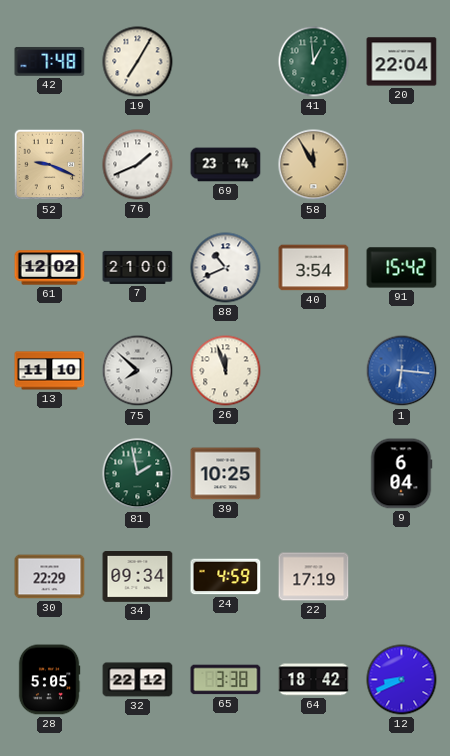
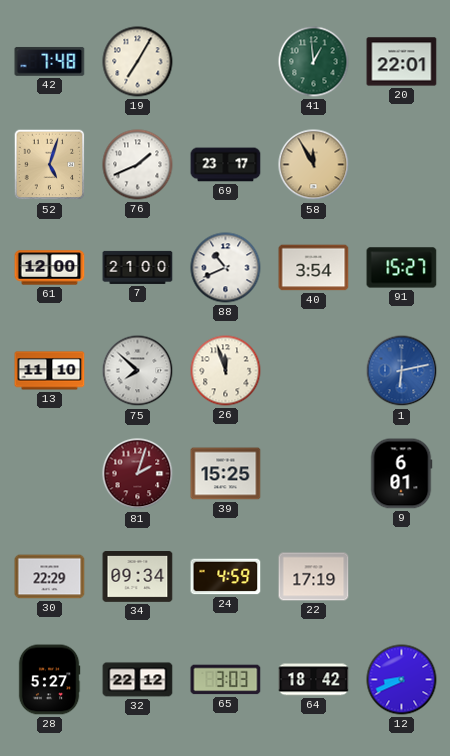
20: 22:04 -> 22:01 (402, 62)
52: 9:19 -> 5:03 (50, 165)
69: 23:14 -> 23:17 (226, 165)
61: 12:02 -> 12:00 (50, 268)
91: 15:42 -> 15:27 (402, 268)
1: 6:16 -> 6:13 (402, 371)
81: 1:58 -> 2:03 (138, 474)
81 dial: green -> burgundy (138, 474)
39: 10:25 -> 15:25 (226, 474)
9: 6:04 -> 6:01 (401, 474)
28: 5:05 -> 5:27 (49, 680)
65: 3:38 -> 3:03 (226, 680)
